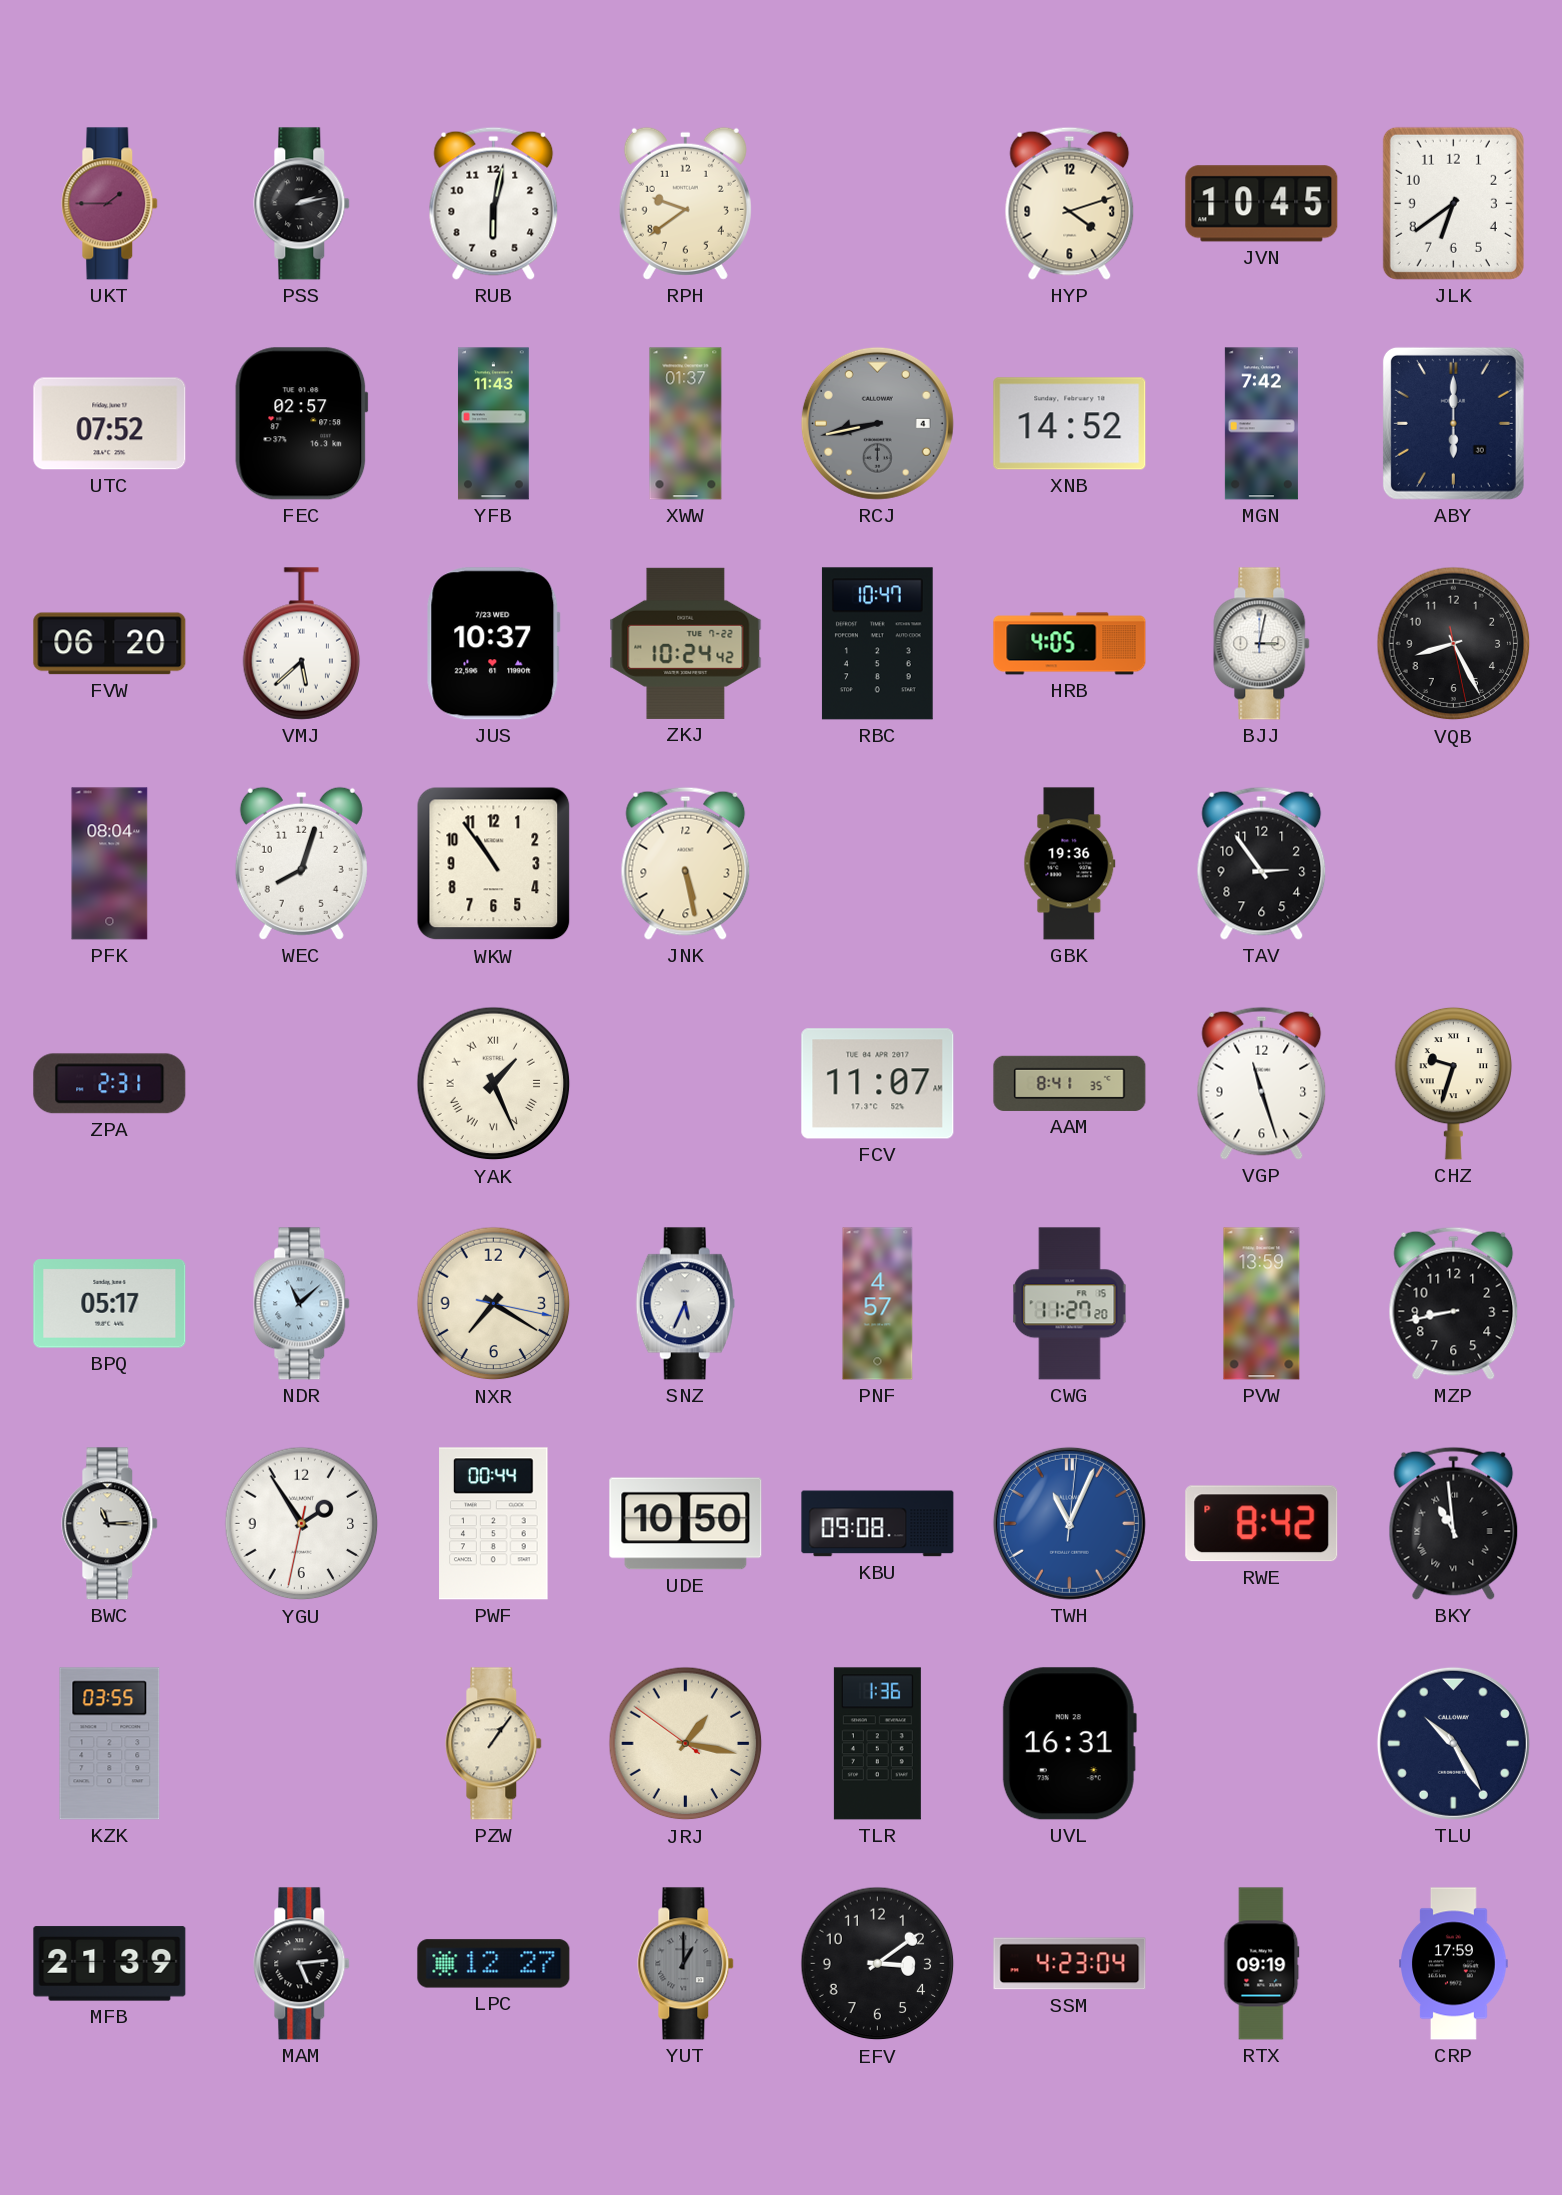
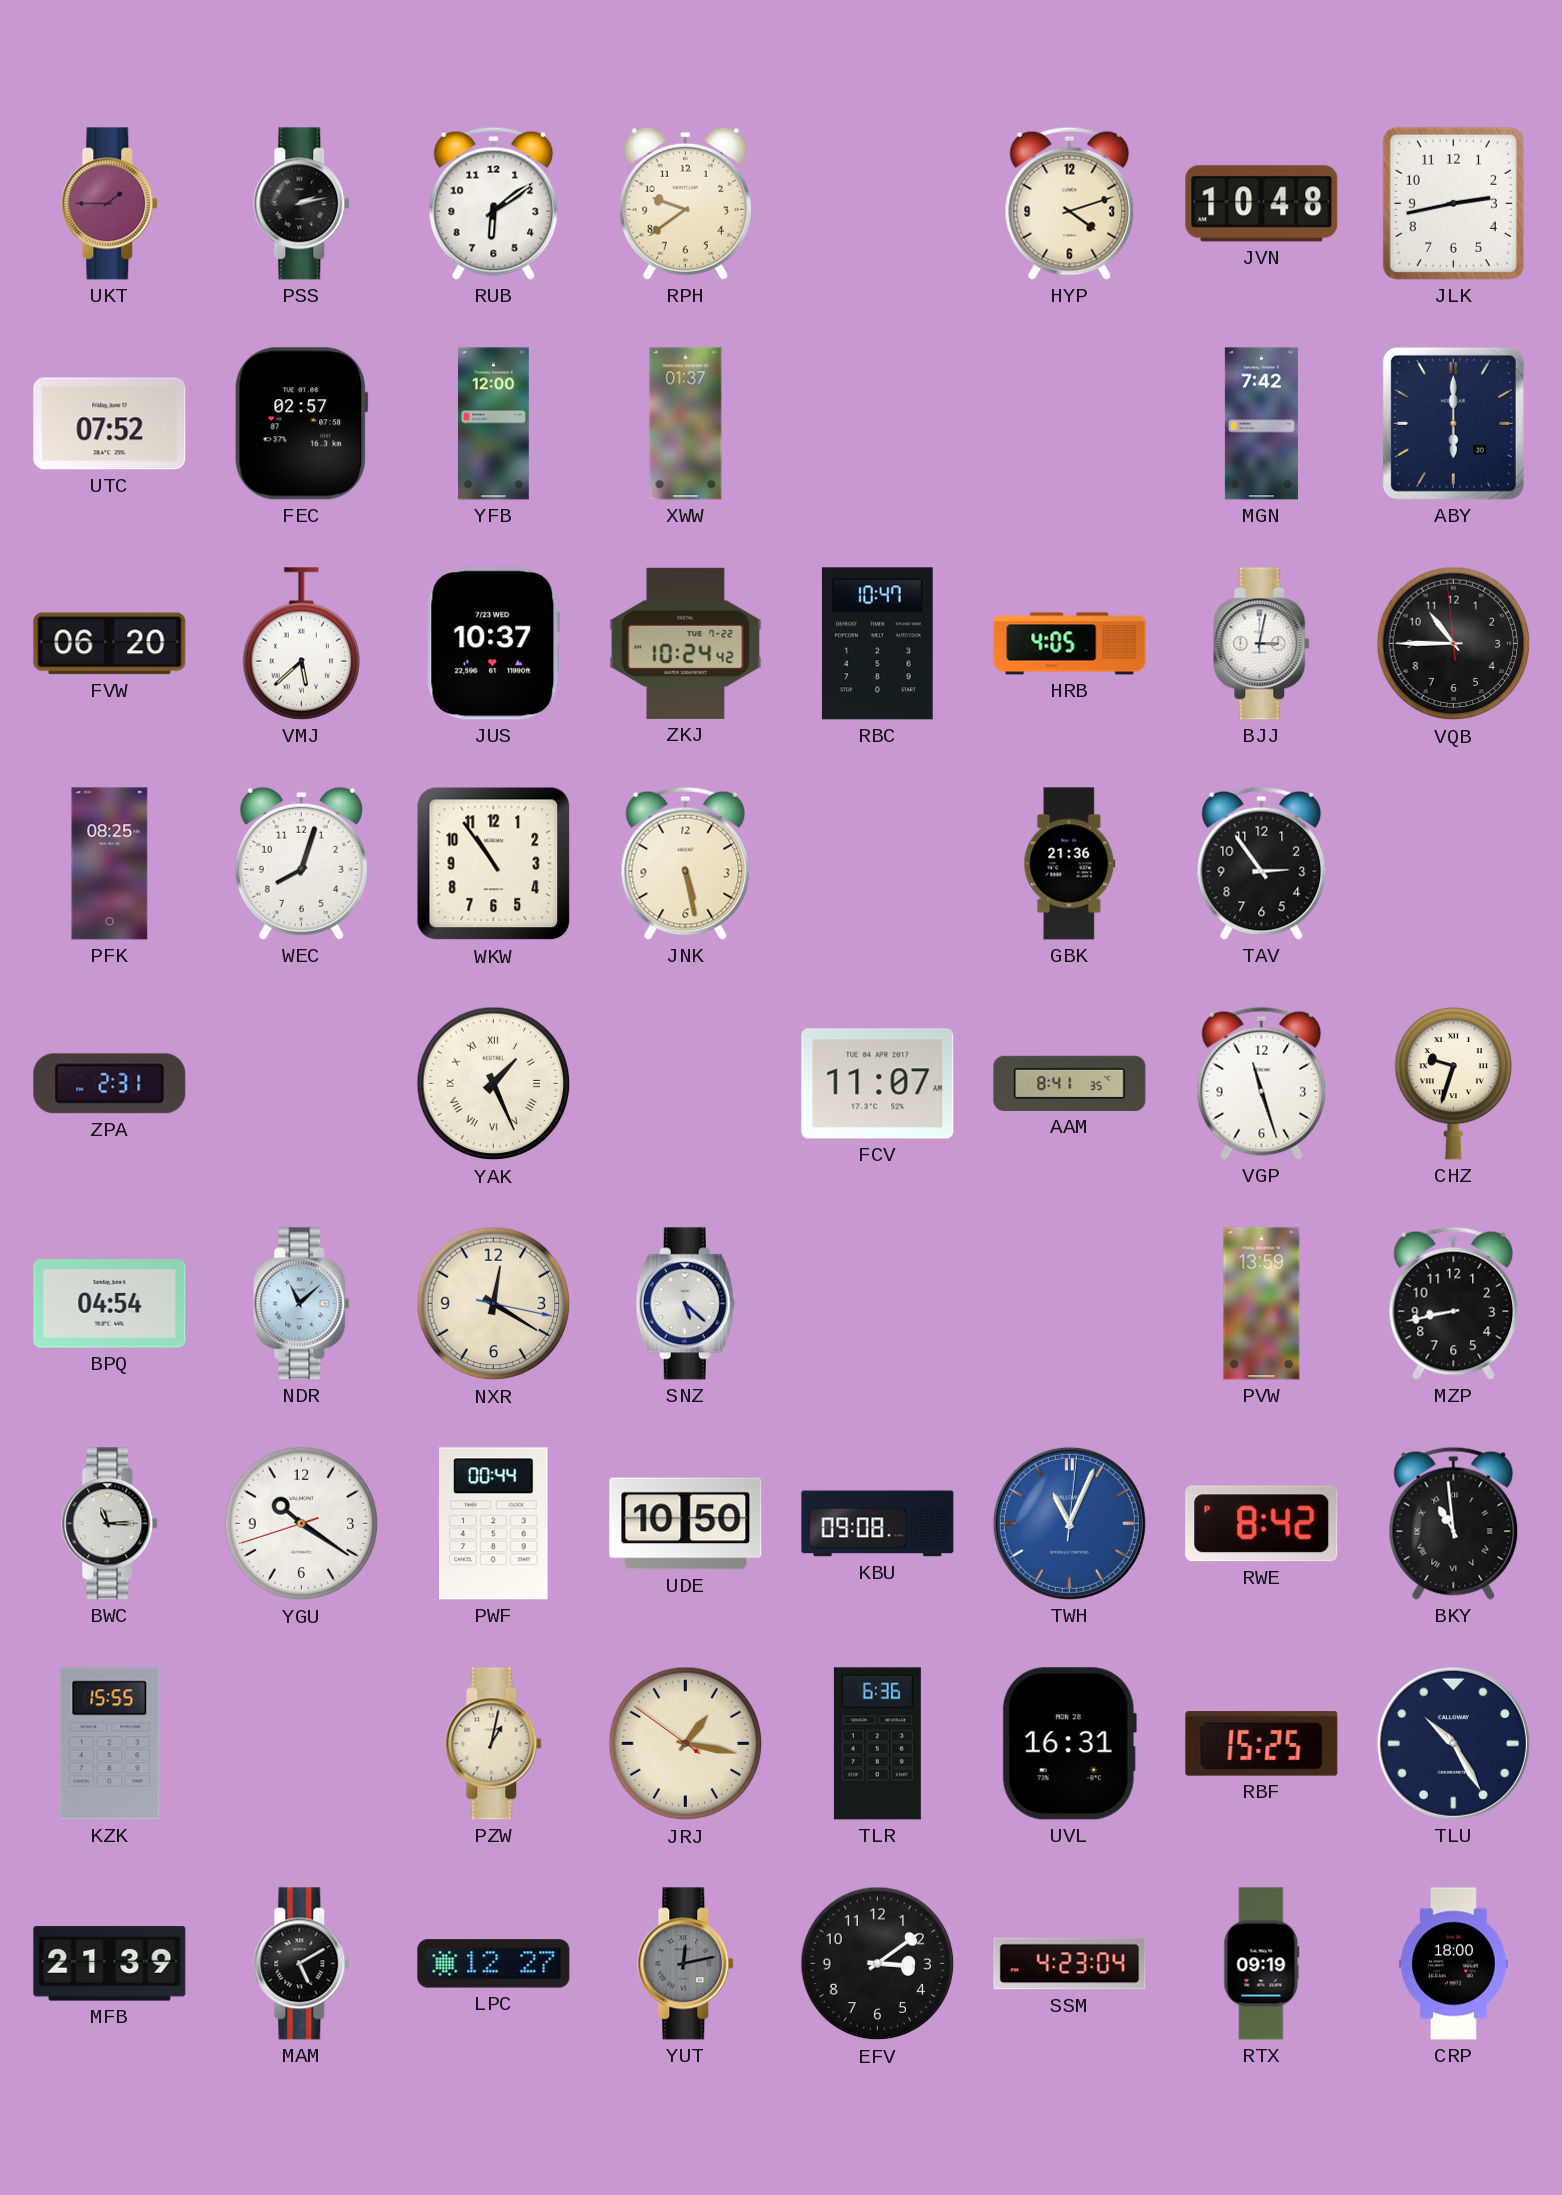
RUB: 6:02 -> 6:09 (494, 203)
JVN: 10:45 -> 10:48 (1262, 204)
JLK: 6:39 -> 2:43 (1453, 203)
YFB: 11:43 -> 12:00 (493, 424)
RCJ: 8:43 -> none (877, 423)
XNB: 14:52 -> none (1070, 424)
VQB: 8:25 -> 10:44 (1454, 644)
PFK: 08:04 -> 08:25 (110, 864)
GBK: 19:36 -> 21:36 (1070, 864)
BPQ: 05:17 -> 04:54 (110, 1304)
NXR: 7:20 -> 12:20 (494, 1304)
SNZ: 5:34 -> 5:22 (685, 1304)
PNF: 4:57 -> none (878, 1304)
CWG: 11:27 -> none (1070, 1304)
YGU: 1:54 -> 10:20 (302, 1524)
KZK: 03:55 -> 15:55 (110, 1744)
PZW: 1:06 -> 1:02 (494, 1744)
TLR: 1:36 -> 6:36 (877, 1744)
RBF: none -> 15:25 (1262, 1744)
MAM: 5:14 -> 5:10 (302, 1964)
YUT: 1:00 -> 12:13 (686, 1964)
CRP: 17:59 -> 18:00 (1454, 1964)
